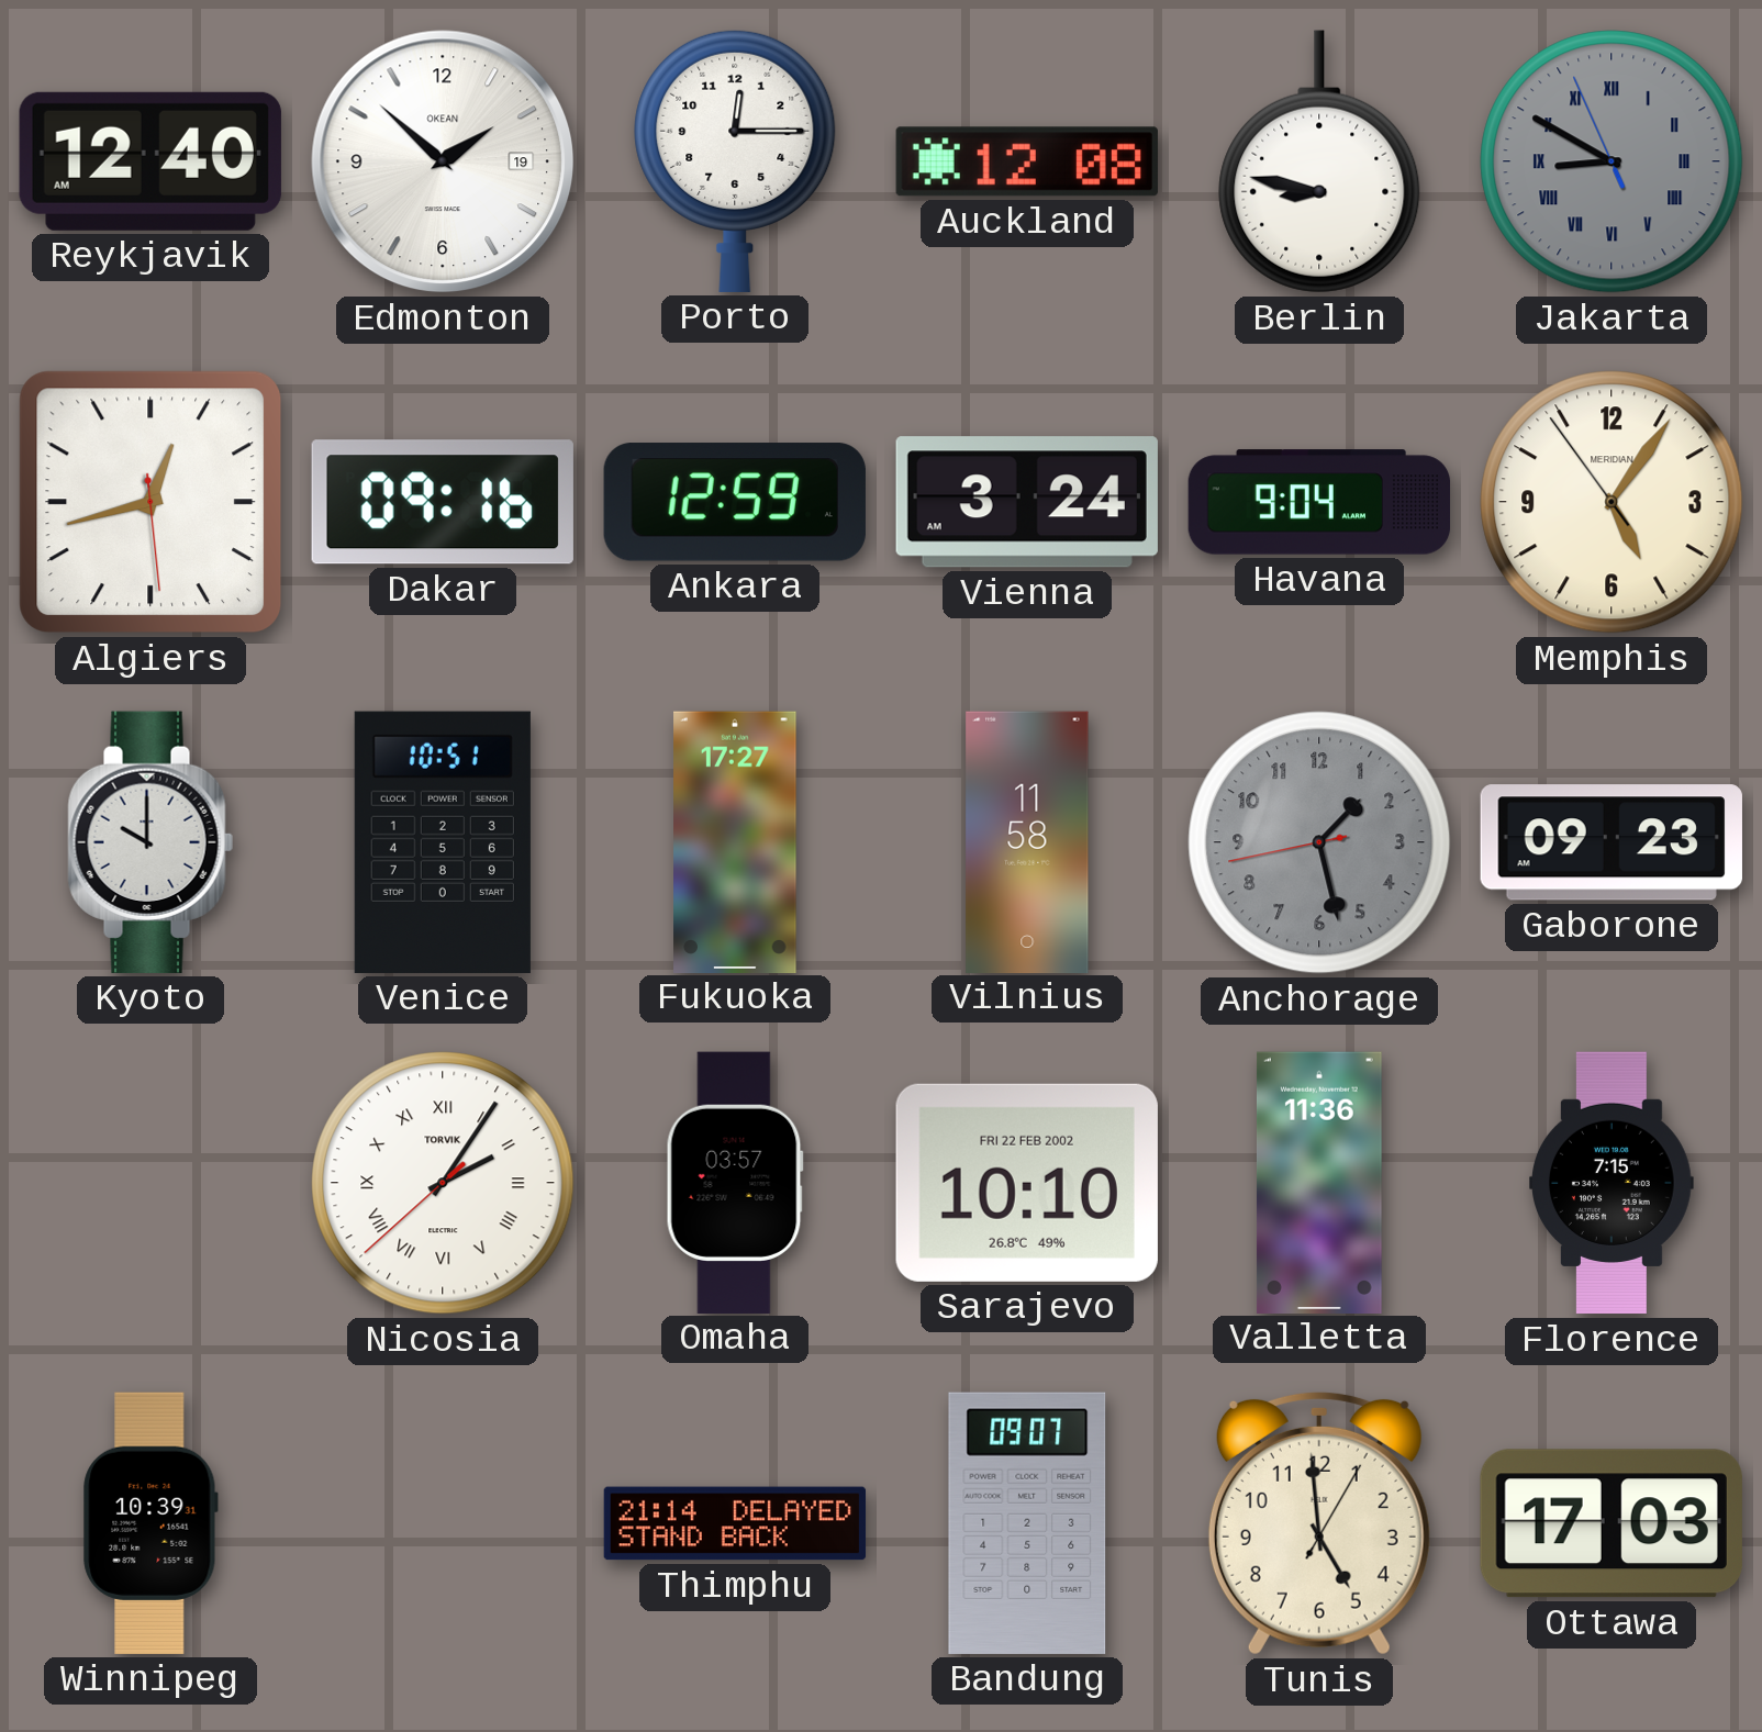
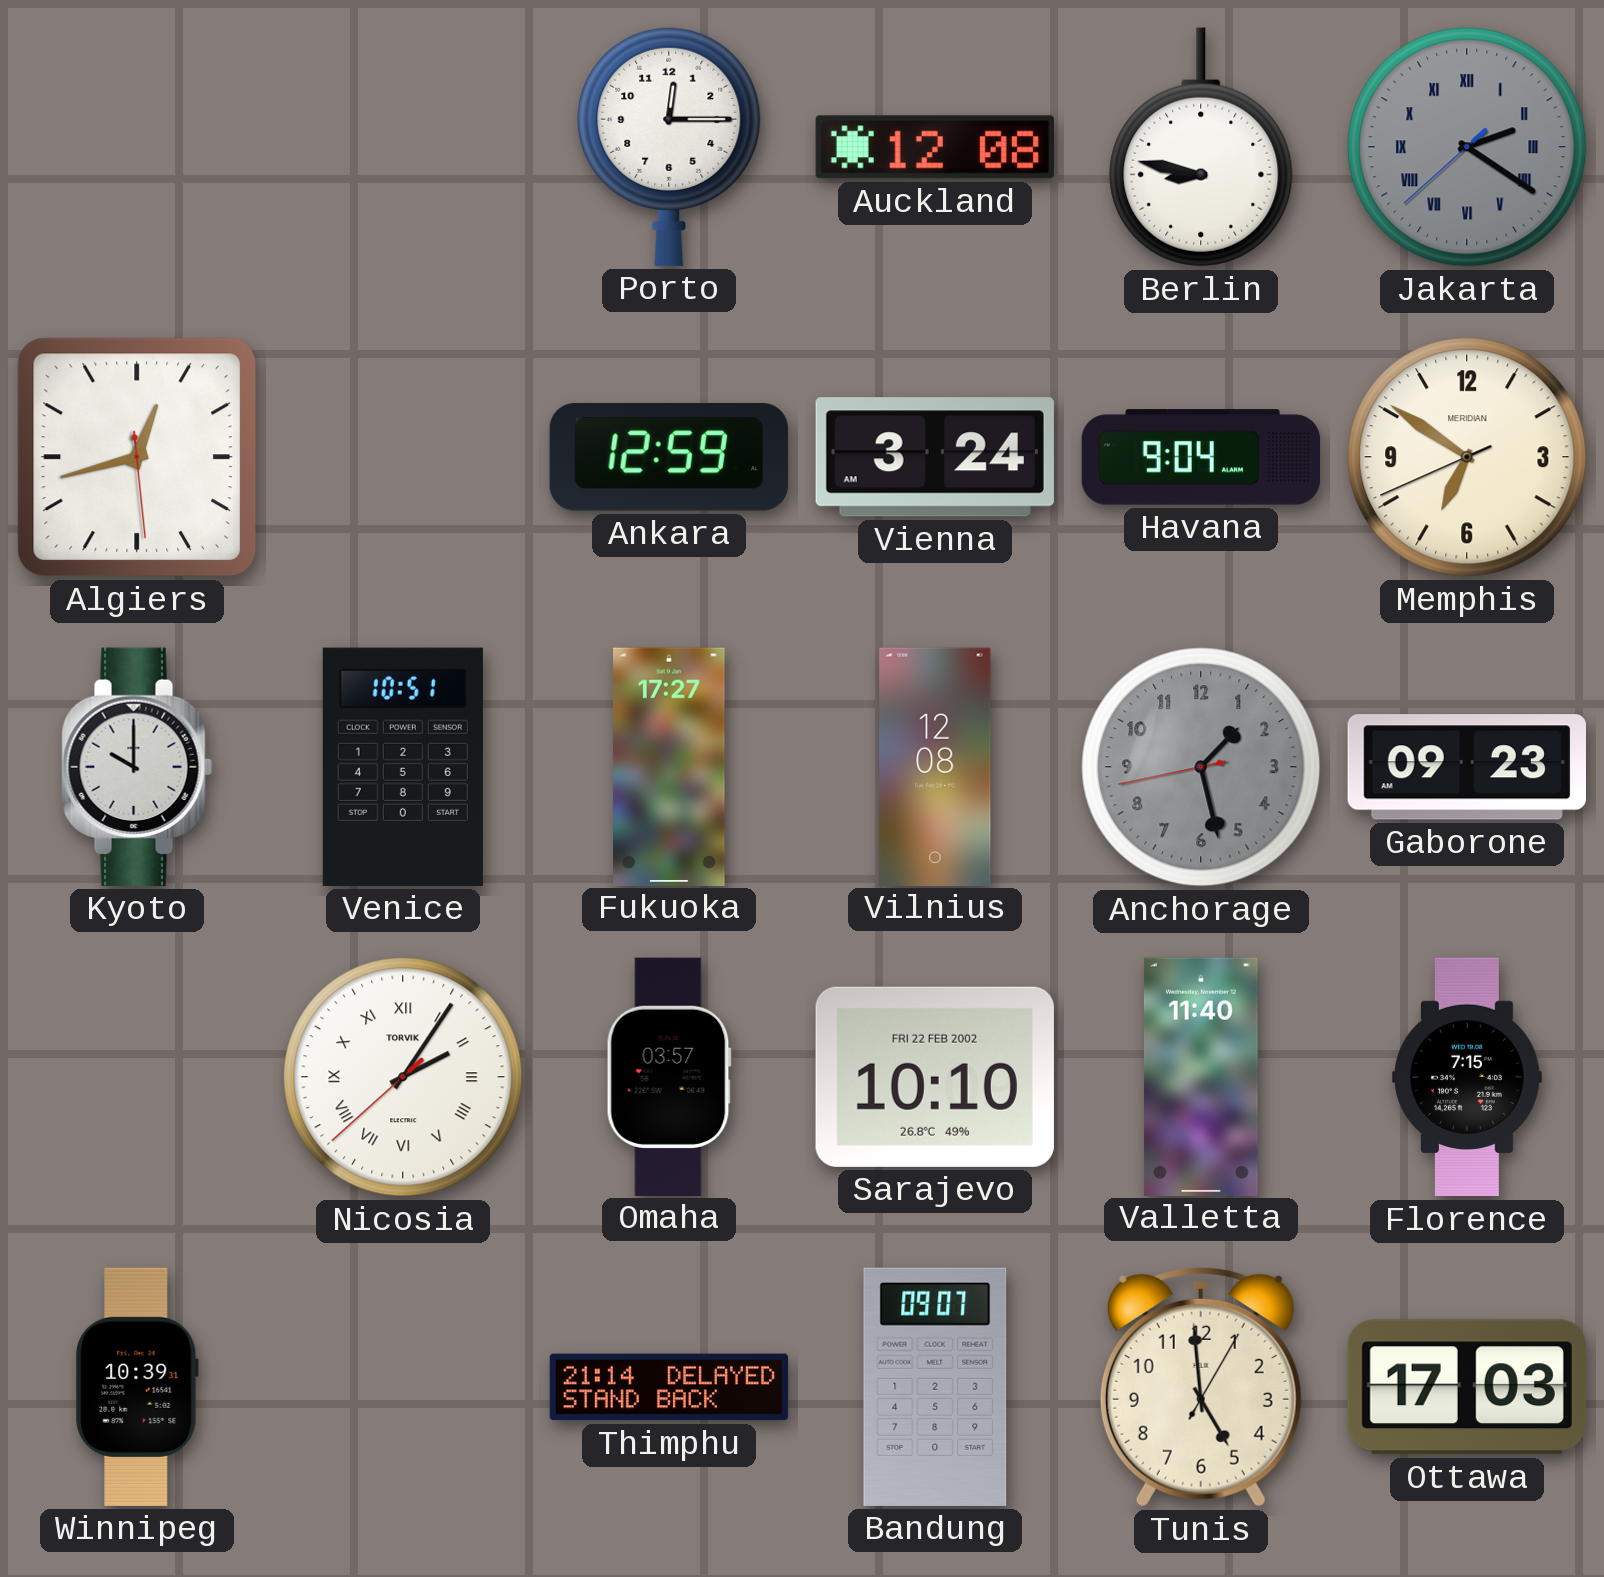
Reykjavik: 12:40 -> none (150, 161)
Edmonton: 1:52 -> none (443, 161)
Jakarta: 8:49 -> 2:20 (1467, 147)
Dakar: 09:16 -> none (443, 502)
Memphis: 5:05 -> 6:50 (1467, 457)
Vilnius: 11:58 -> 12:08 (935, 766)
Valletta: 11:36 -> 11:40 (1201, 1076)
